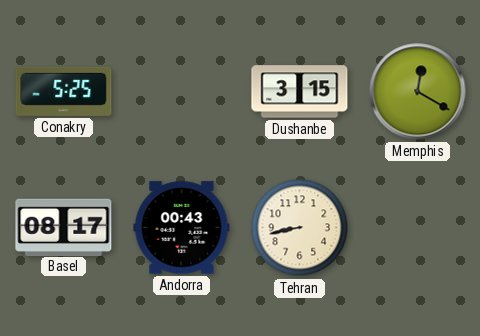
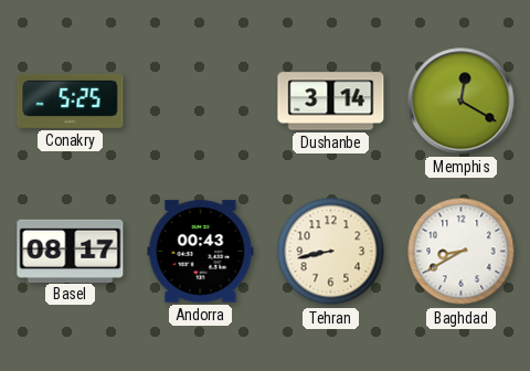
Dushanbe: 3:15 -> 3:14 (331, 102)
Baghdad: none -> 8:40 (462, 252)
